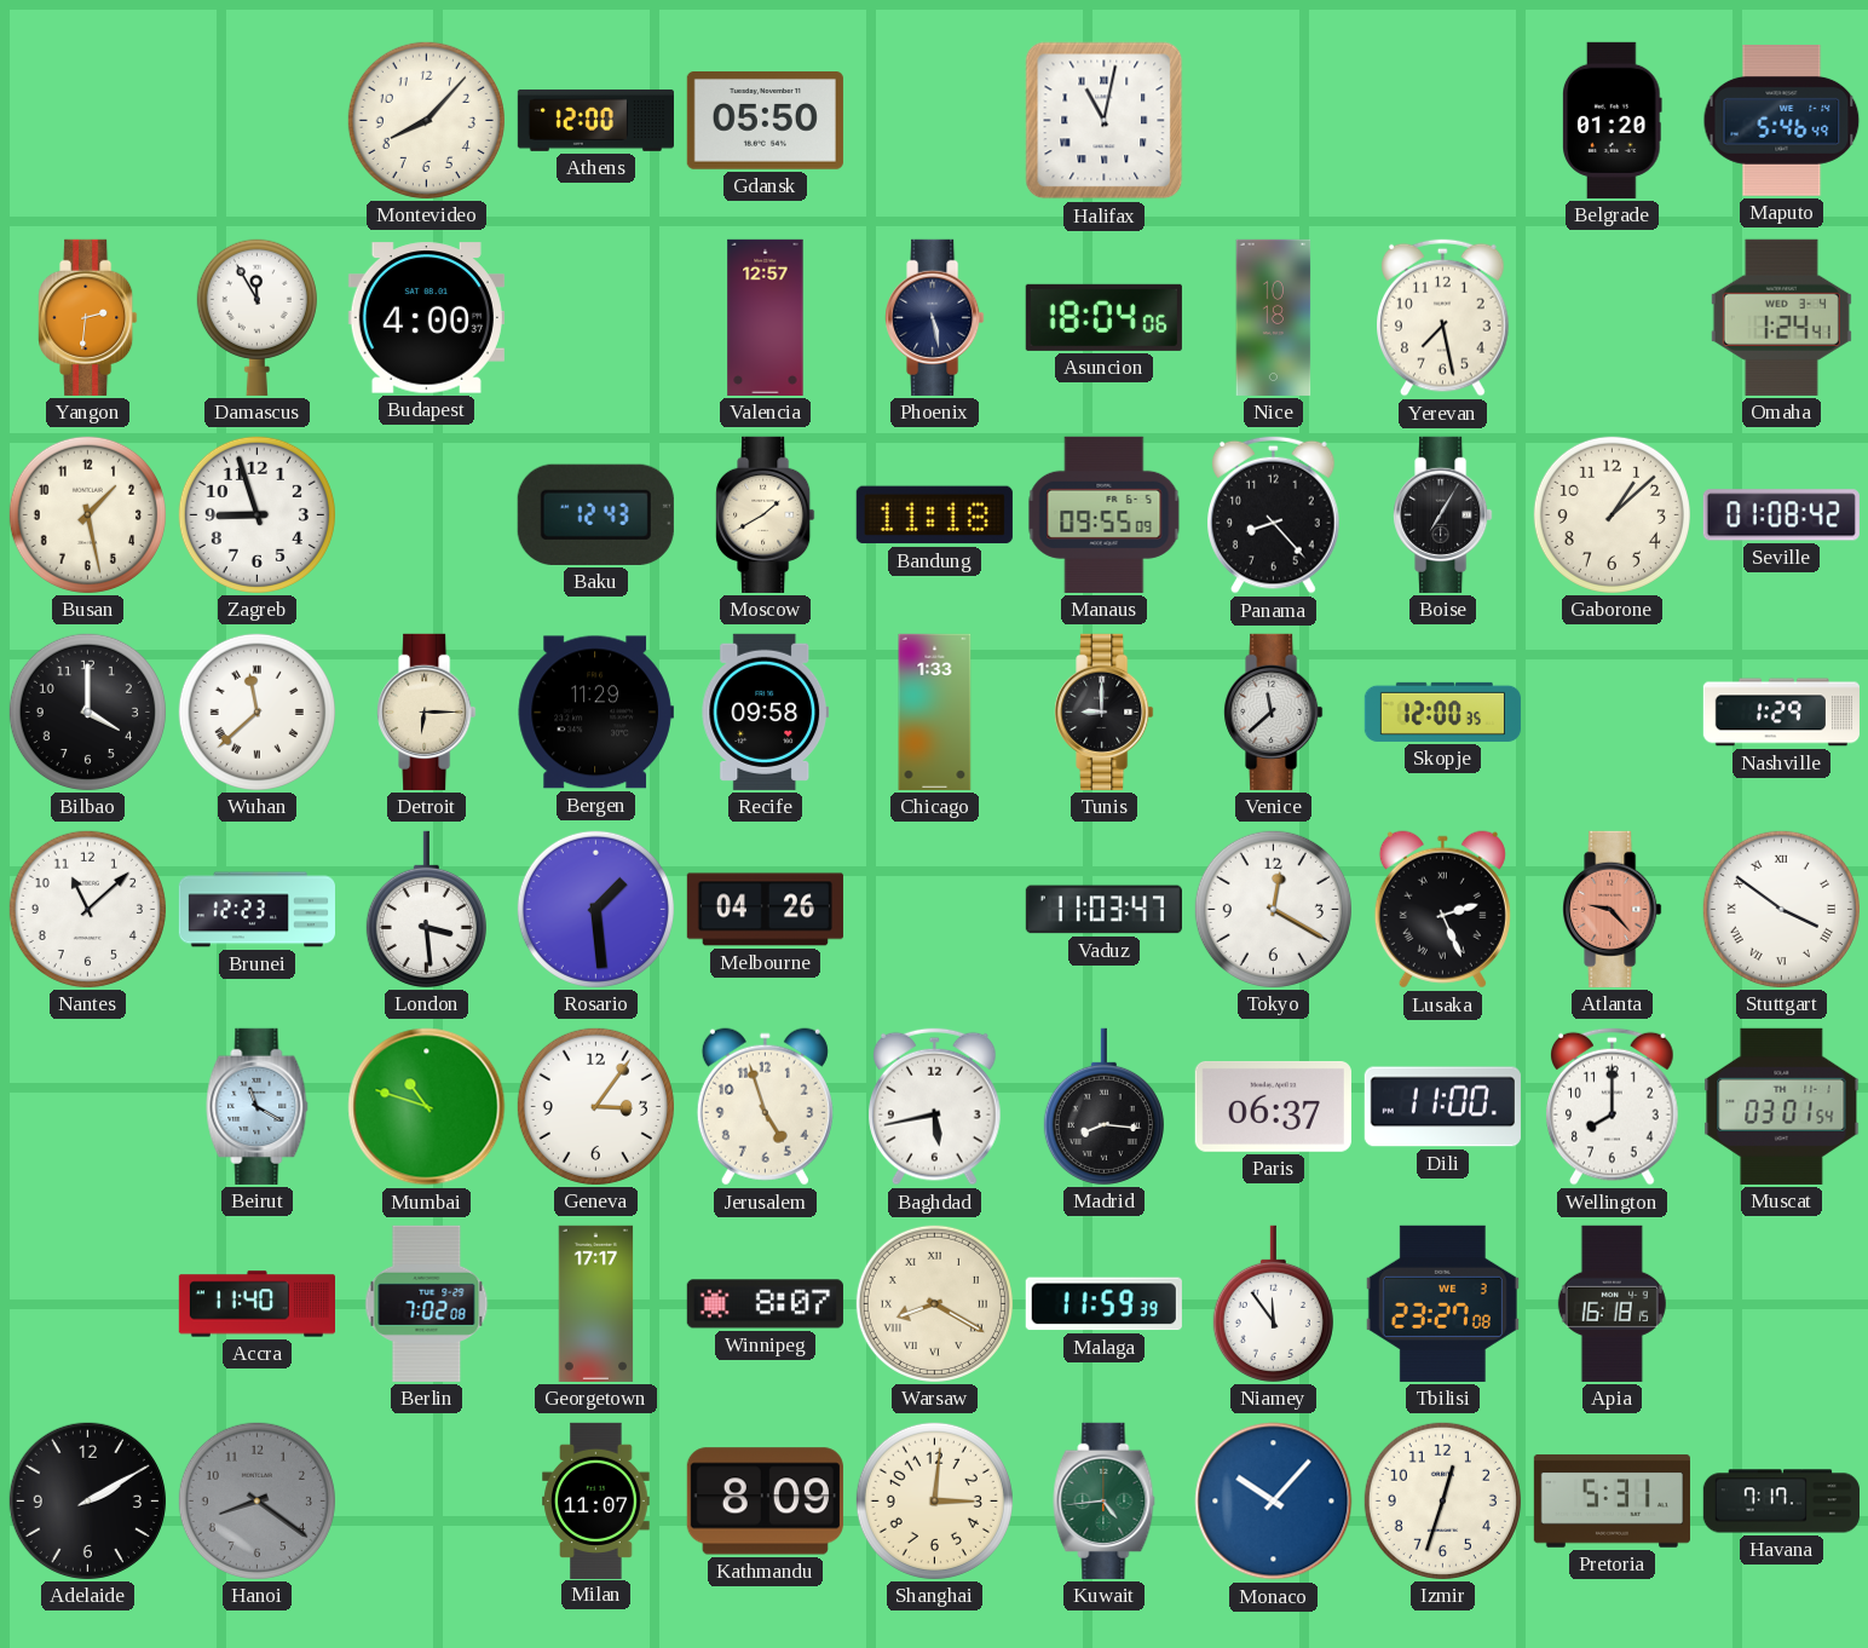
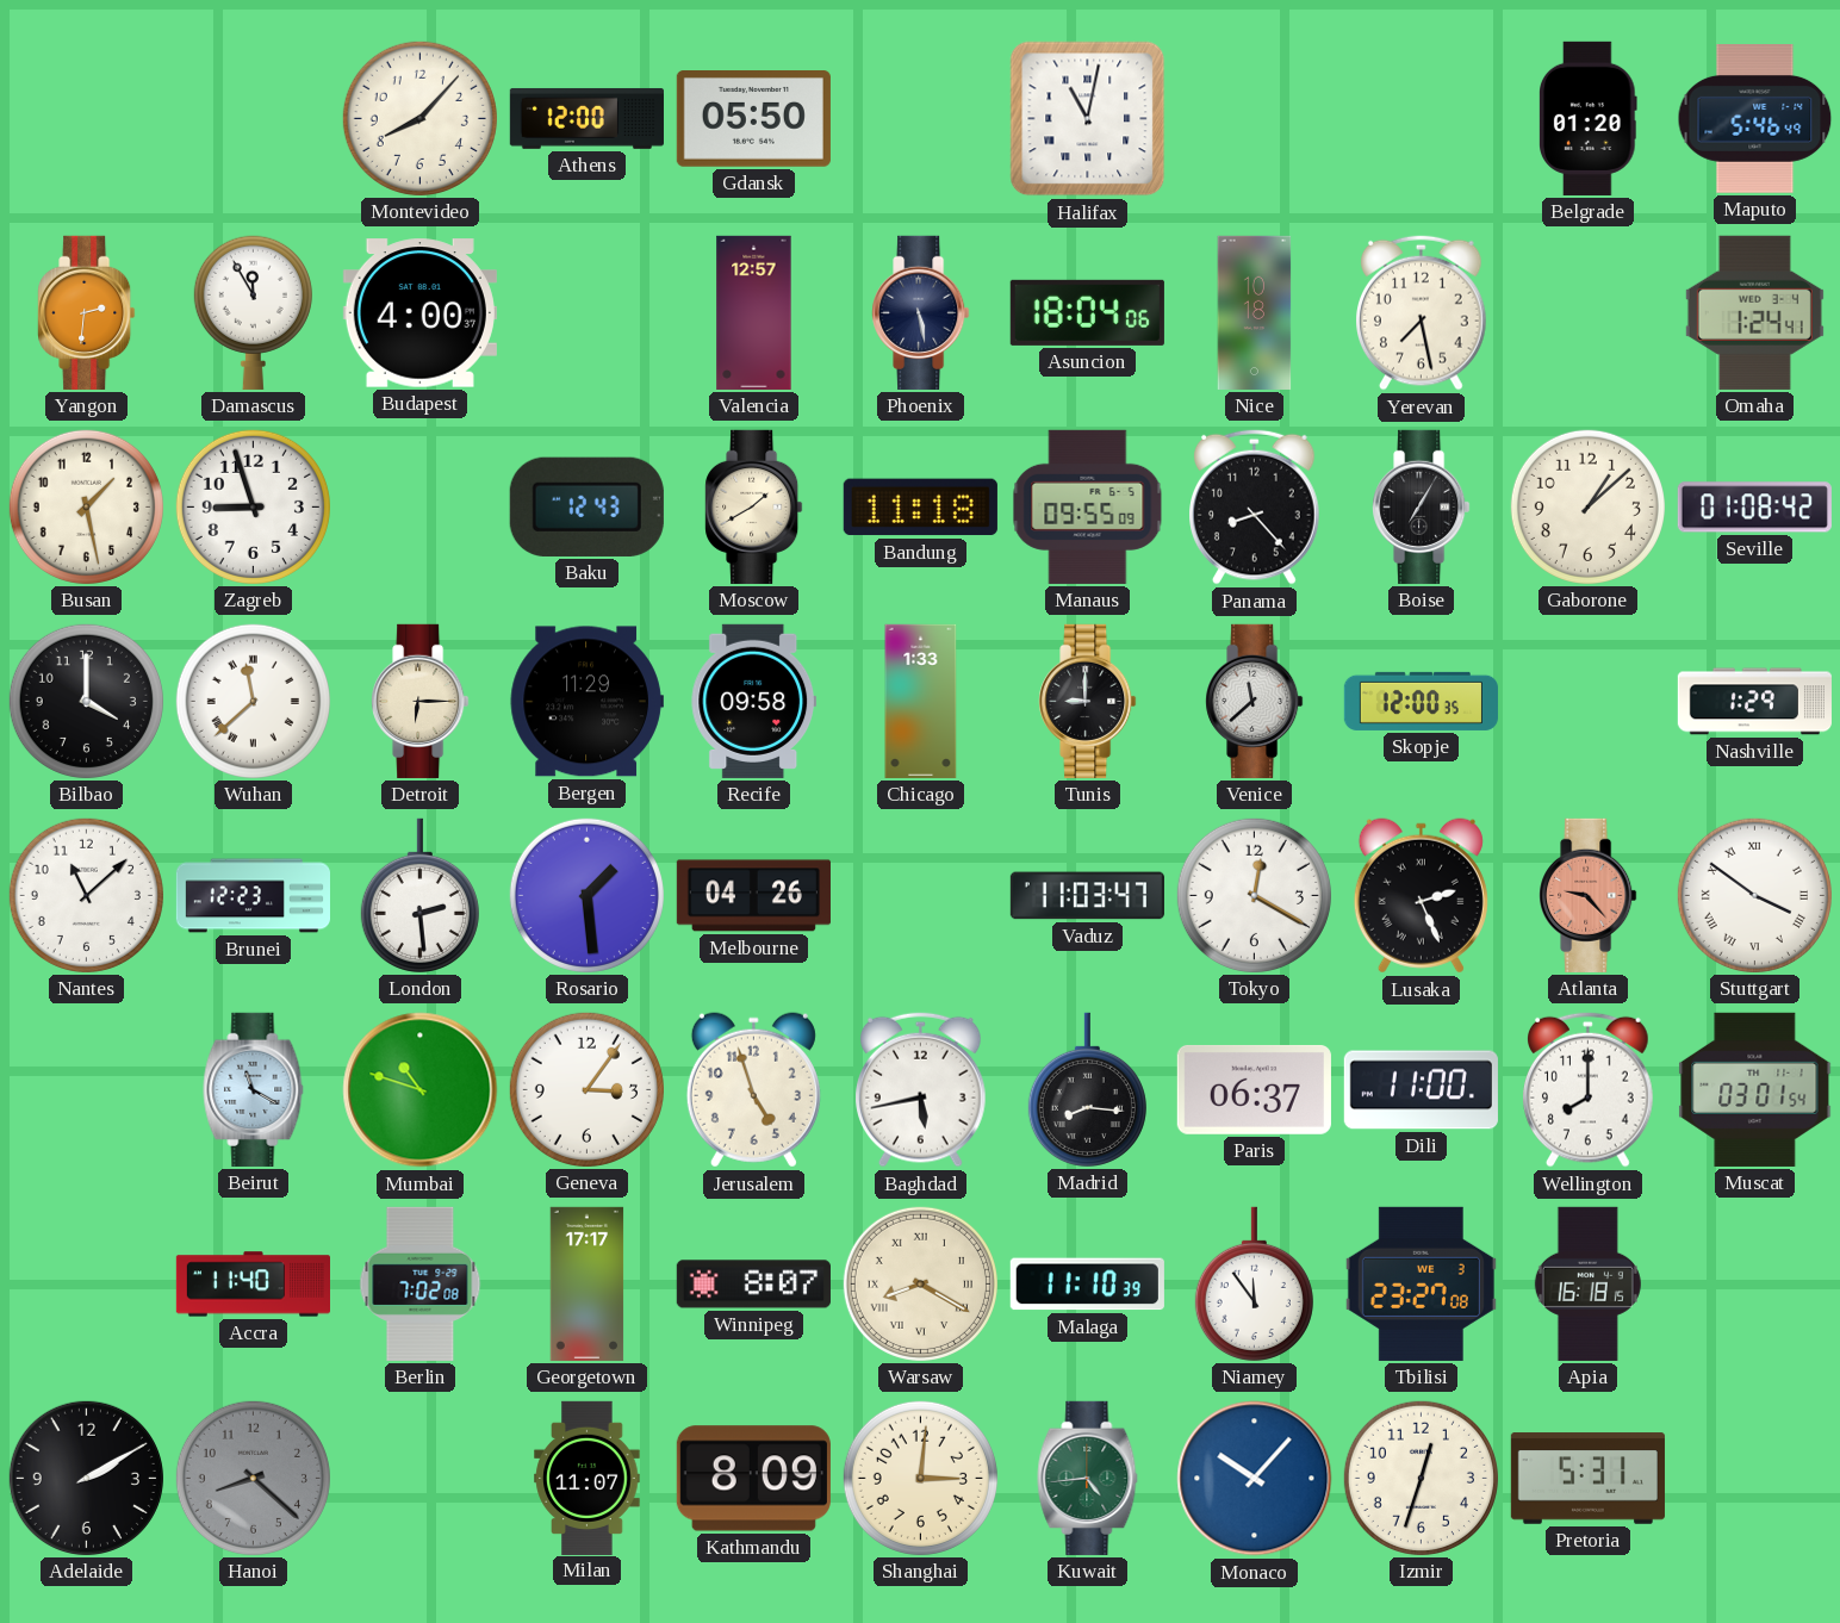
London: 3:29 -> 2:29 (419, 895)
Malaga: 11:59 -> 11:10 (1087, 1285)
Hanoi: 8:21 -> 8:22 (253, 1478)
Havana: 7:17 -> none (1781, 1502)
